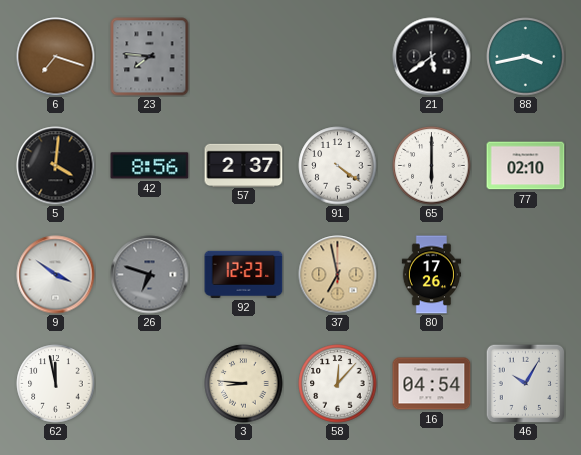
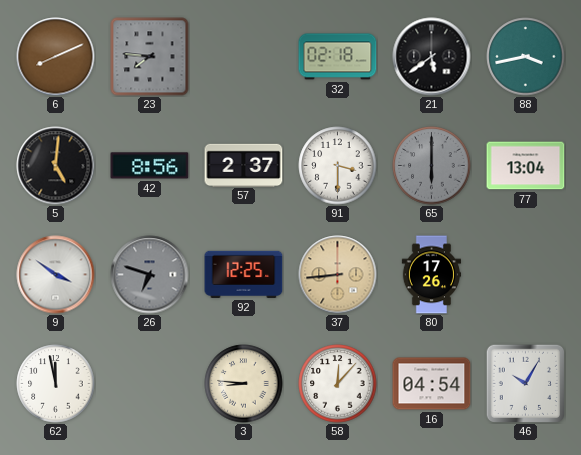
6: 7:18 -> 8:11 (56, 57)
32: none -> 02:18 (338, 57)
5: 4:01 -> 5:01 (56, 166)
91: 4:21 -> 3:30 (338, 166)
65 dial: white -> grey (432, 166)
77: 02:10 -> 13:04 (526, 166)
92: 12:23 -> 12:25 (244, 274)
37: 6:58 -> 8:44 (338, 275)
